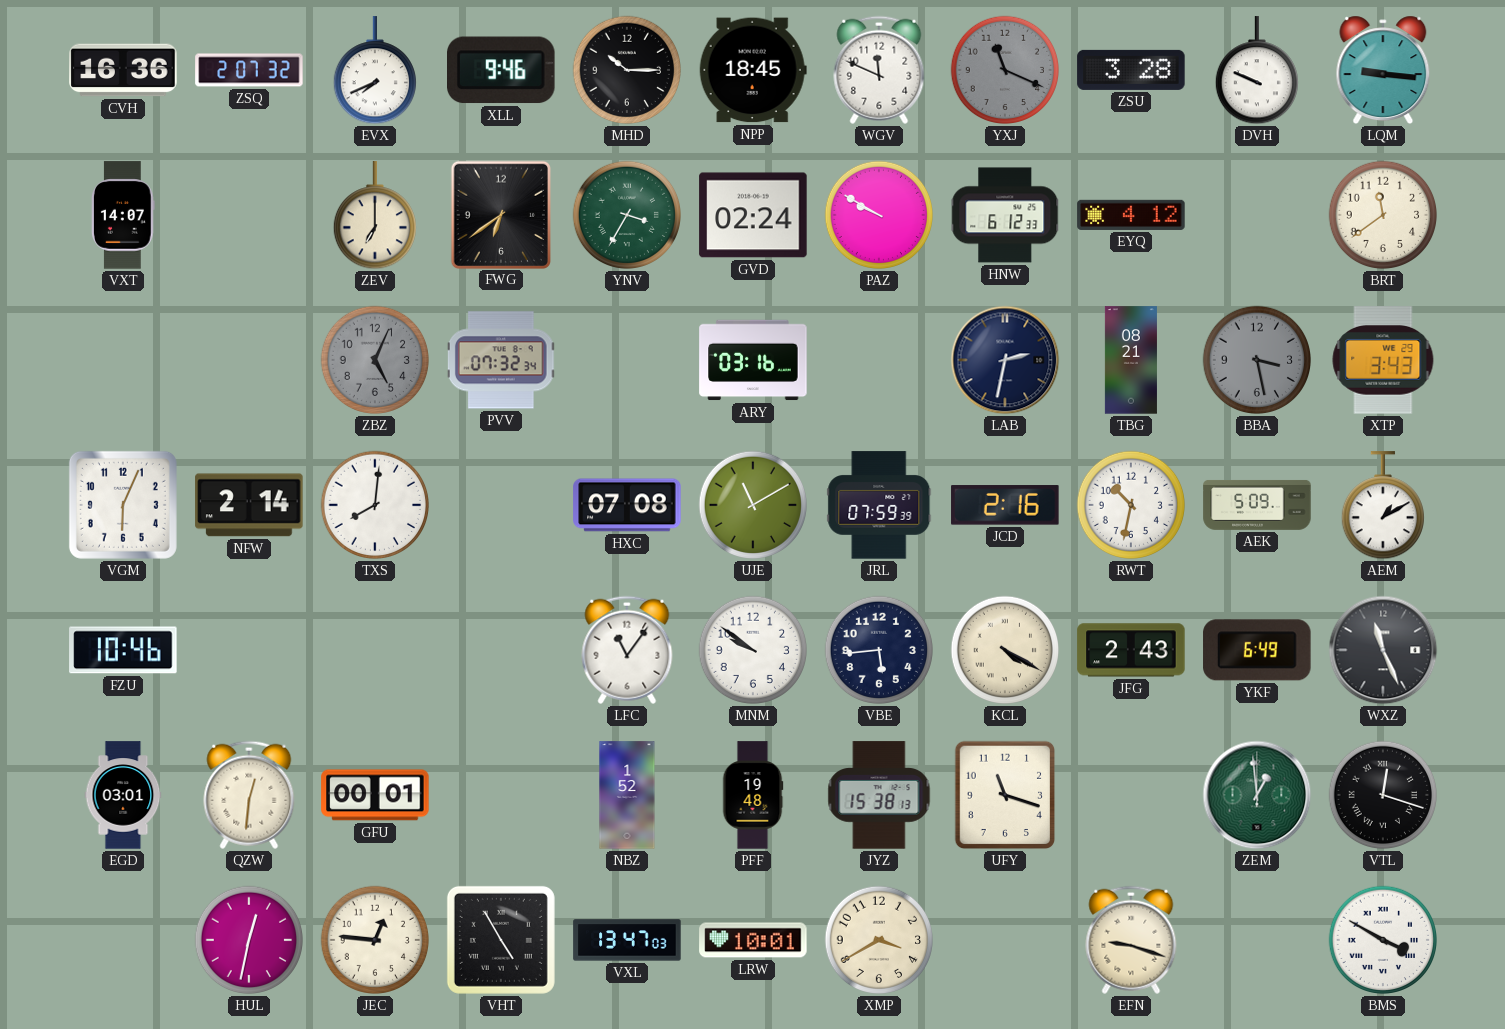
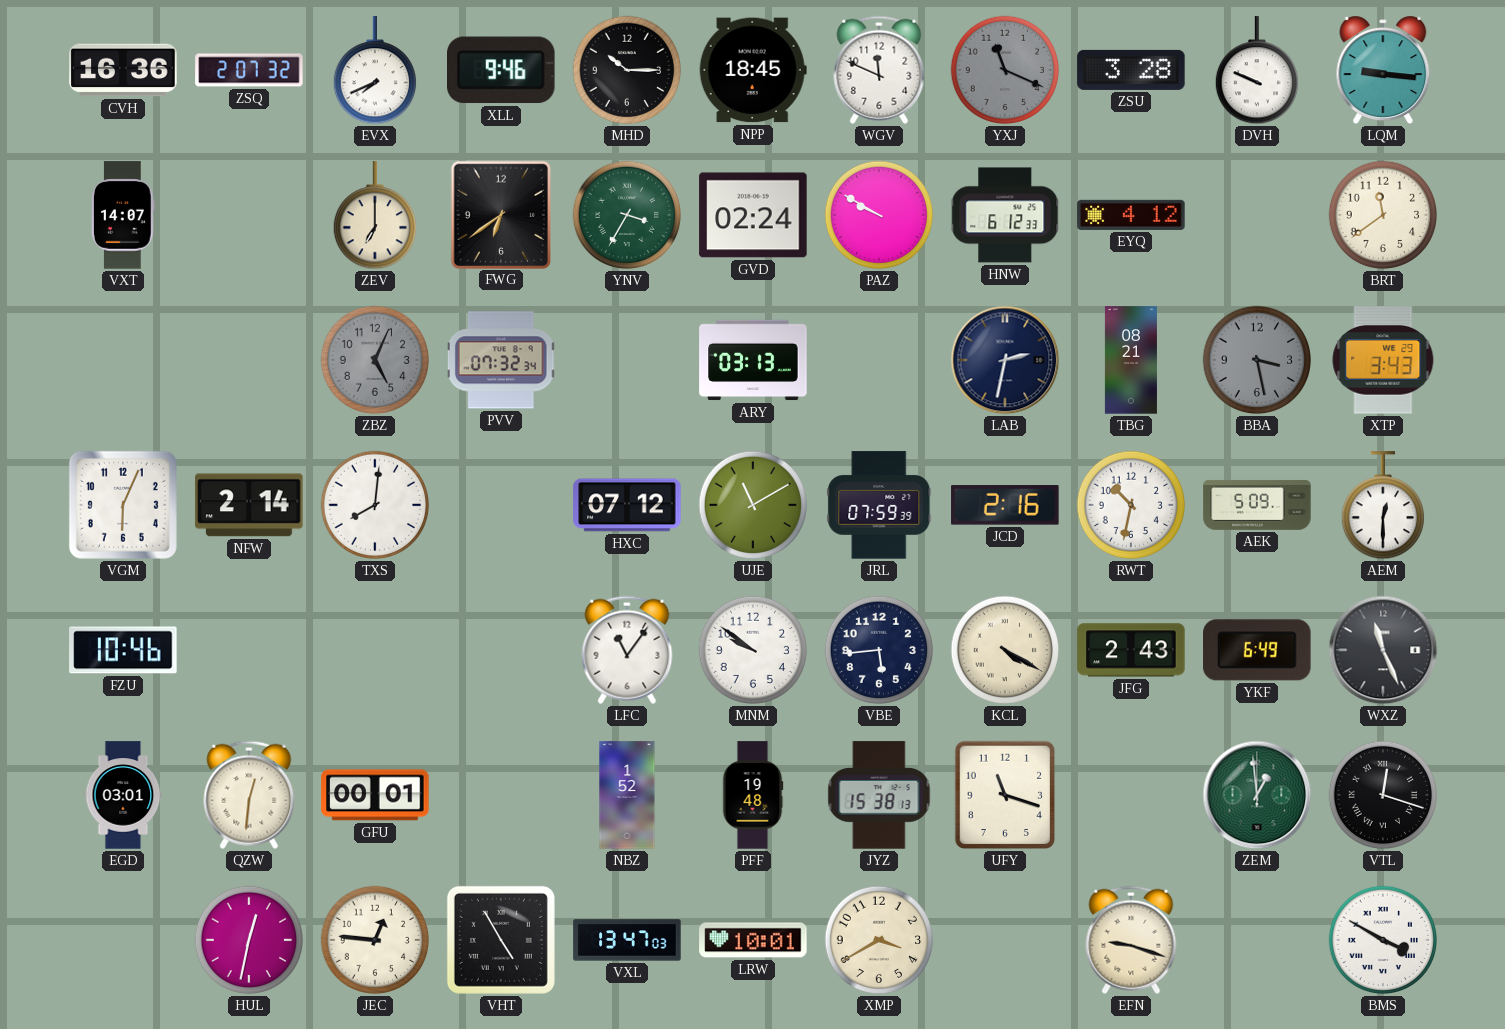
ARY: 03:16 -> 03:13 (753, 360)
HXC: 07:08 -> 07:12 (627, 505)
AEM: 1:10 -> 12:30 (1382, 506)
